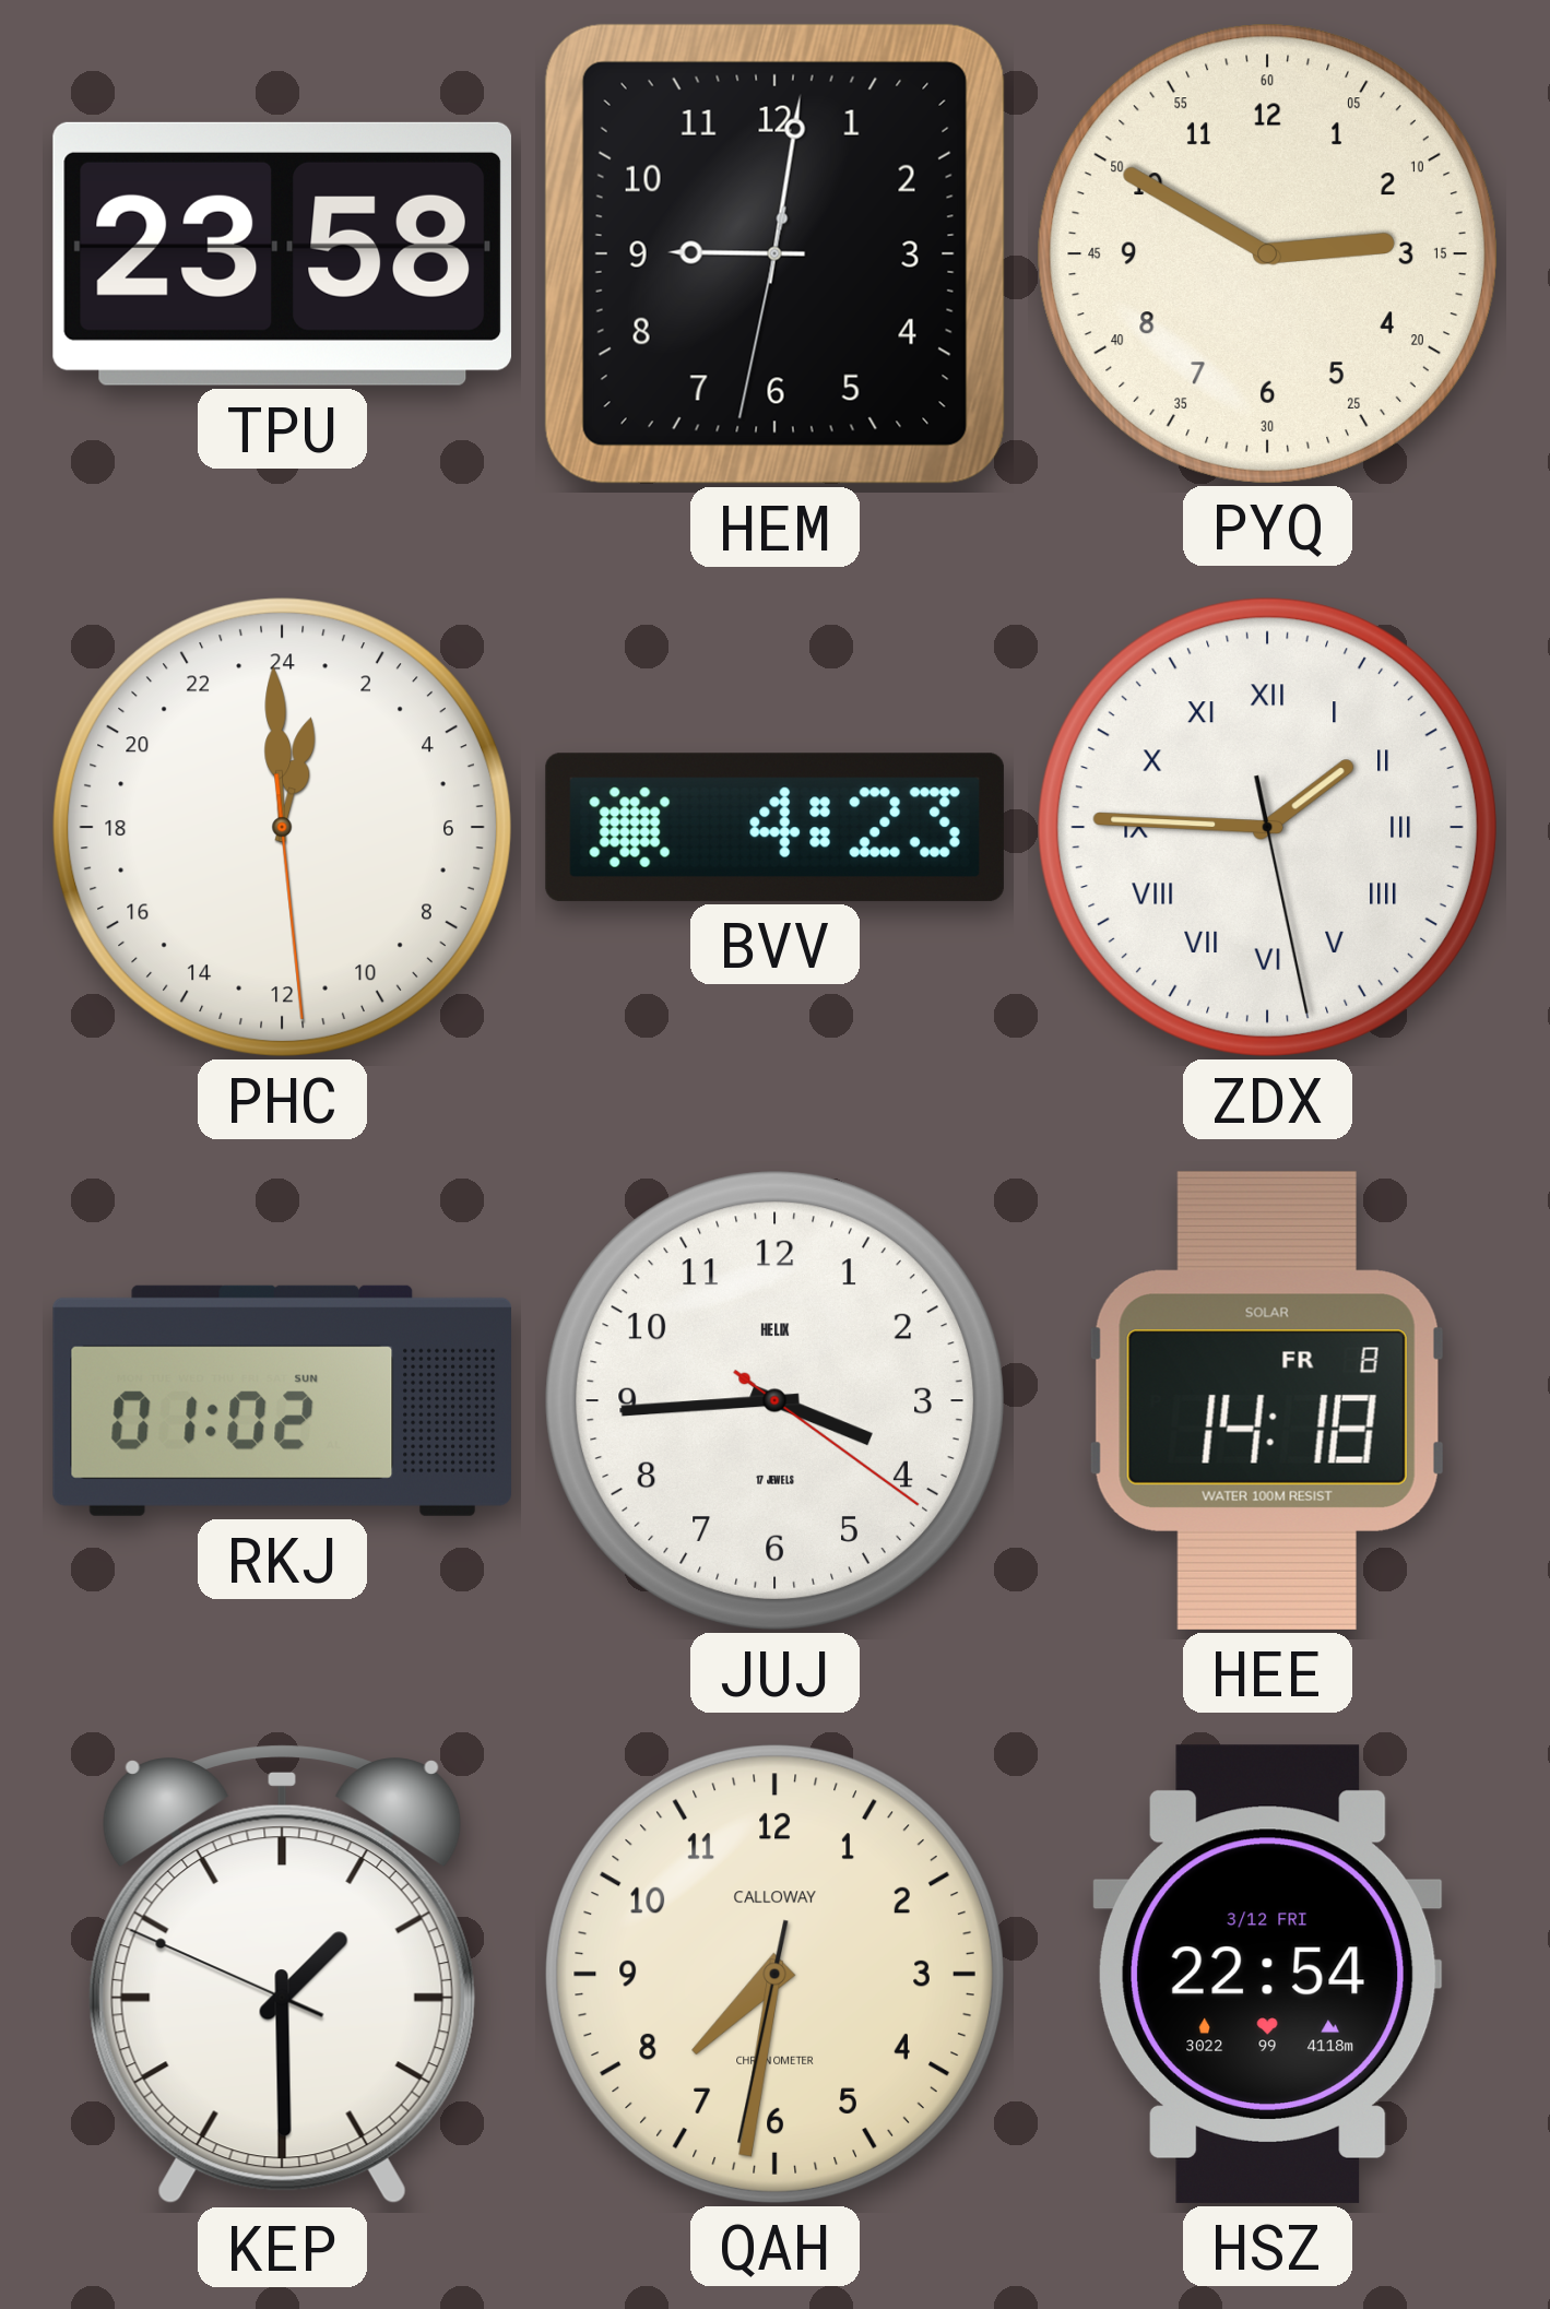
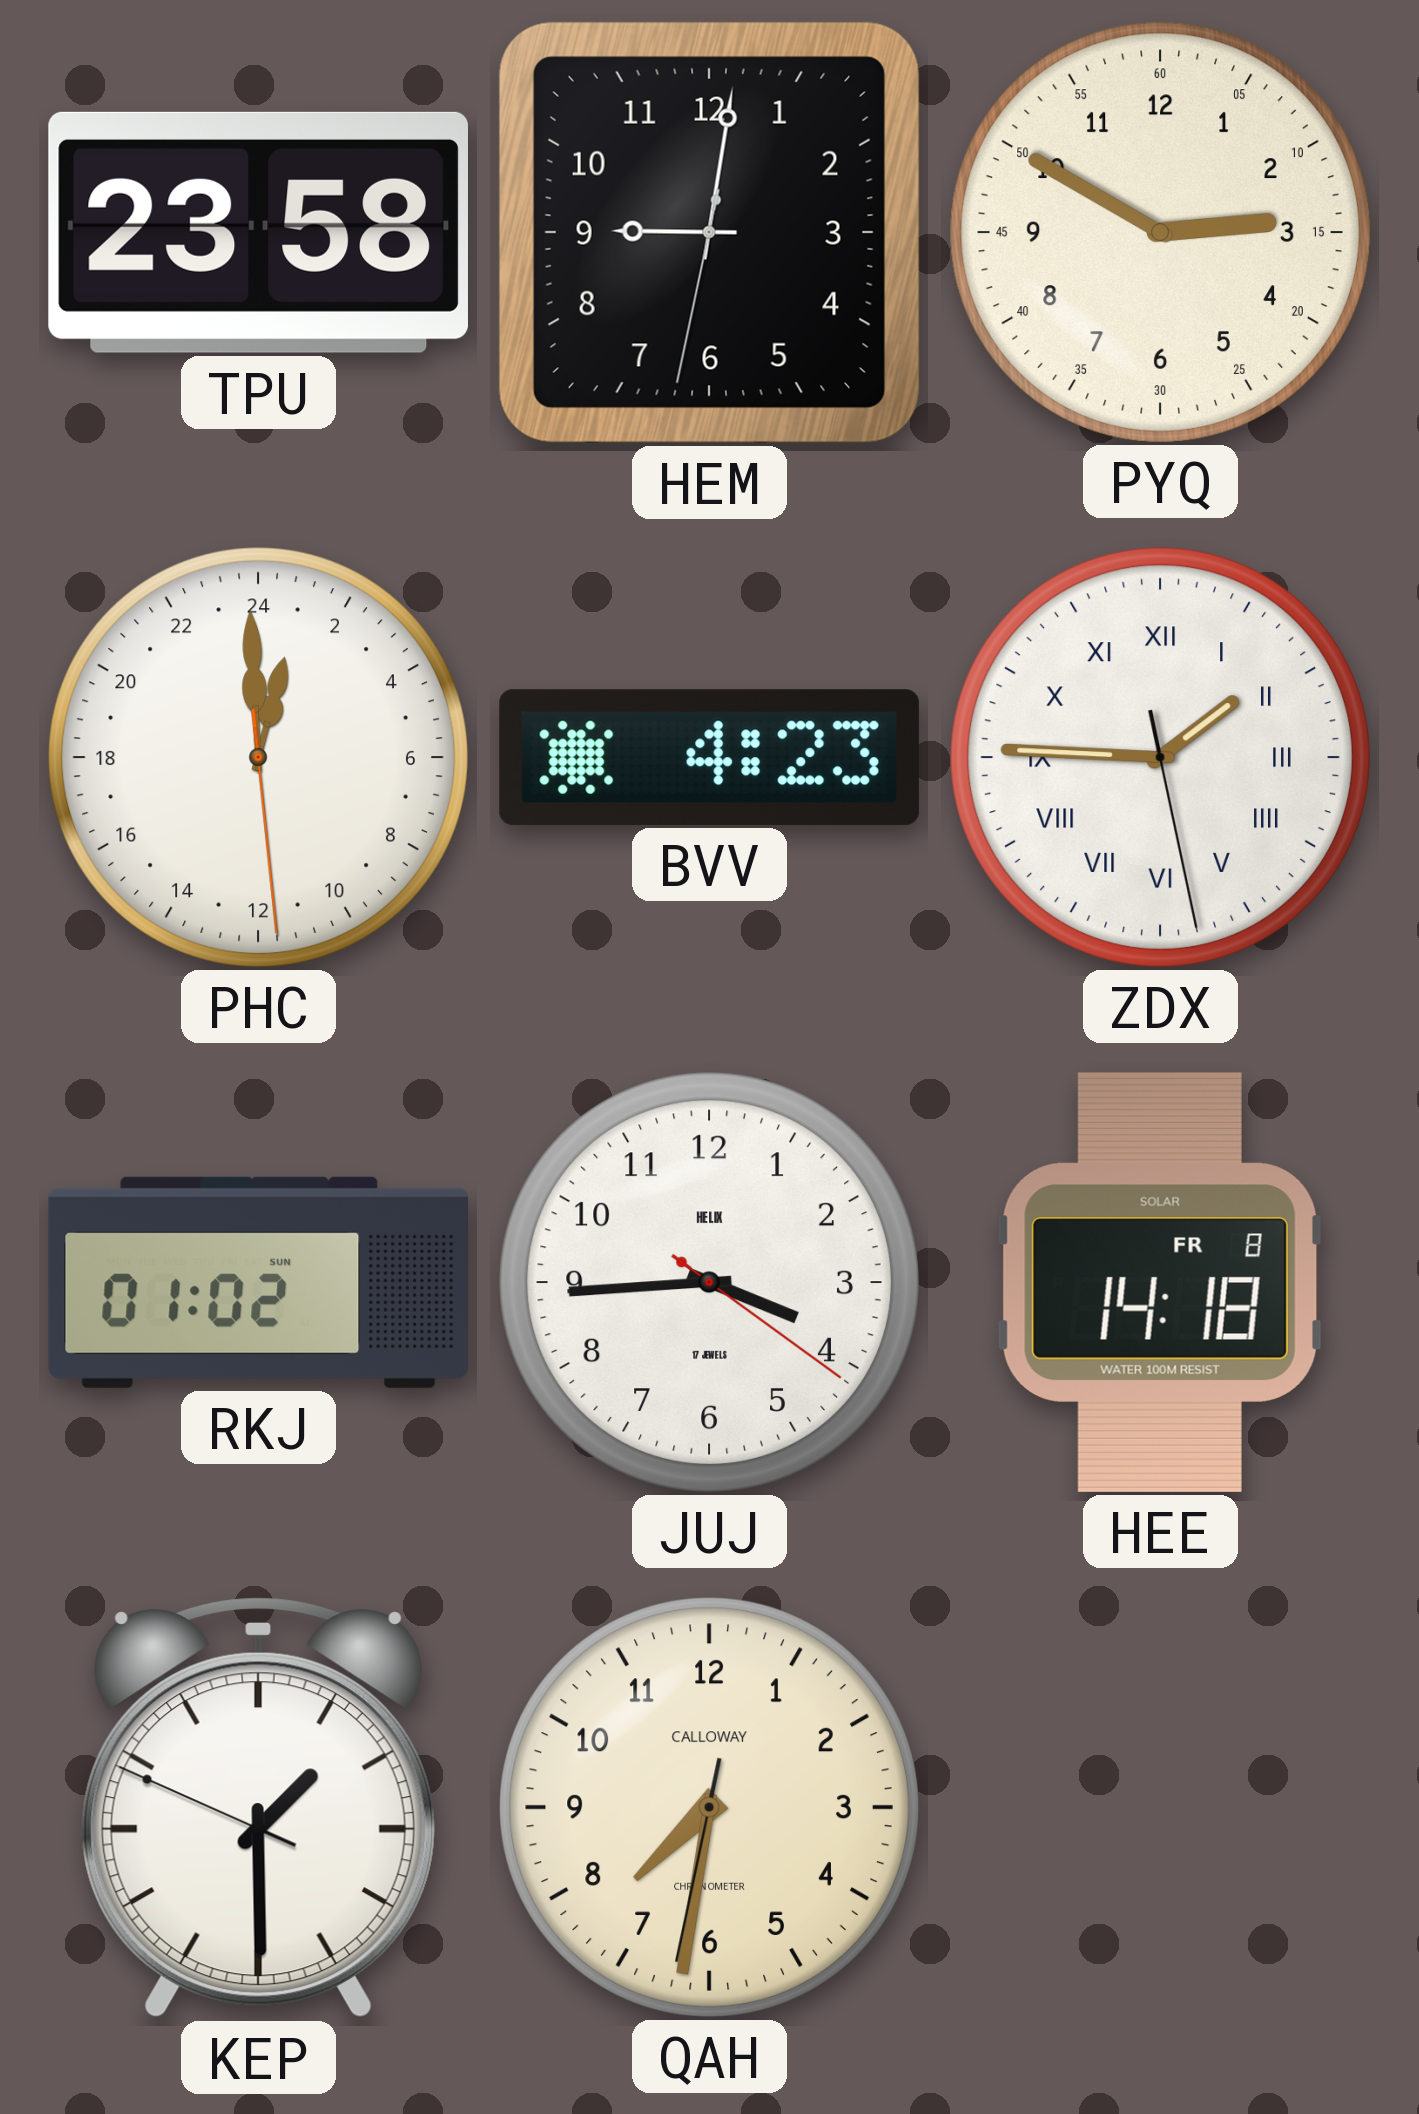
HSZ: 22:54 -> none (1268, 1974)
